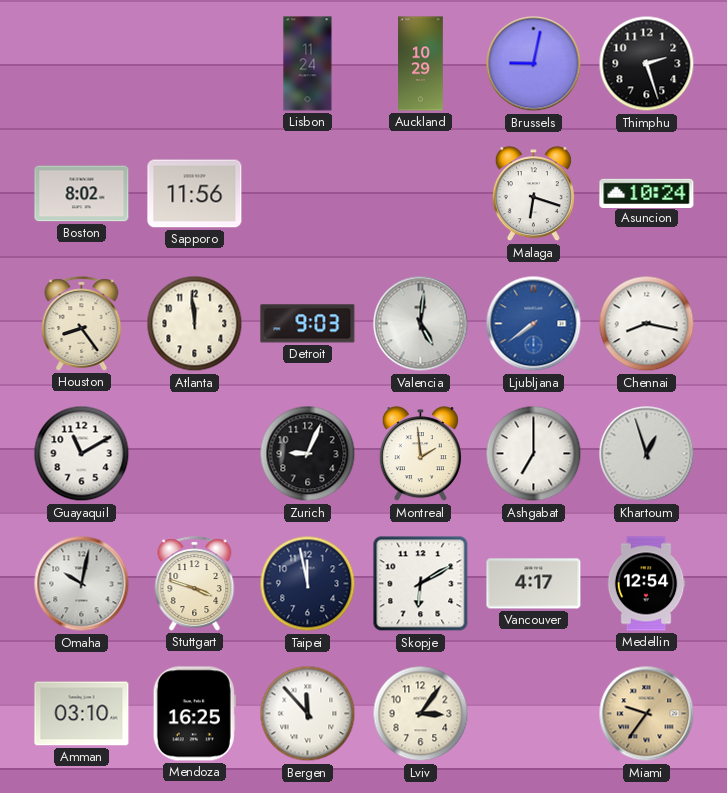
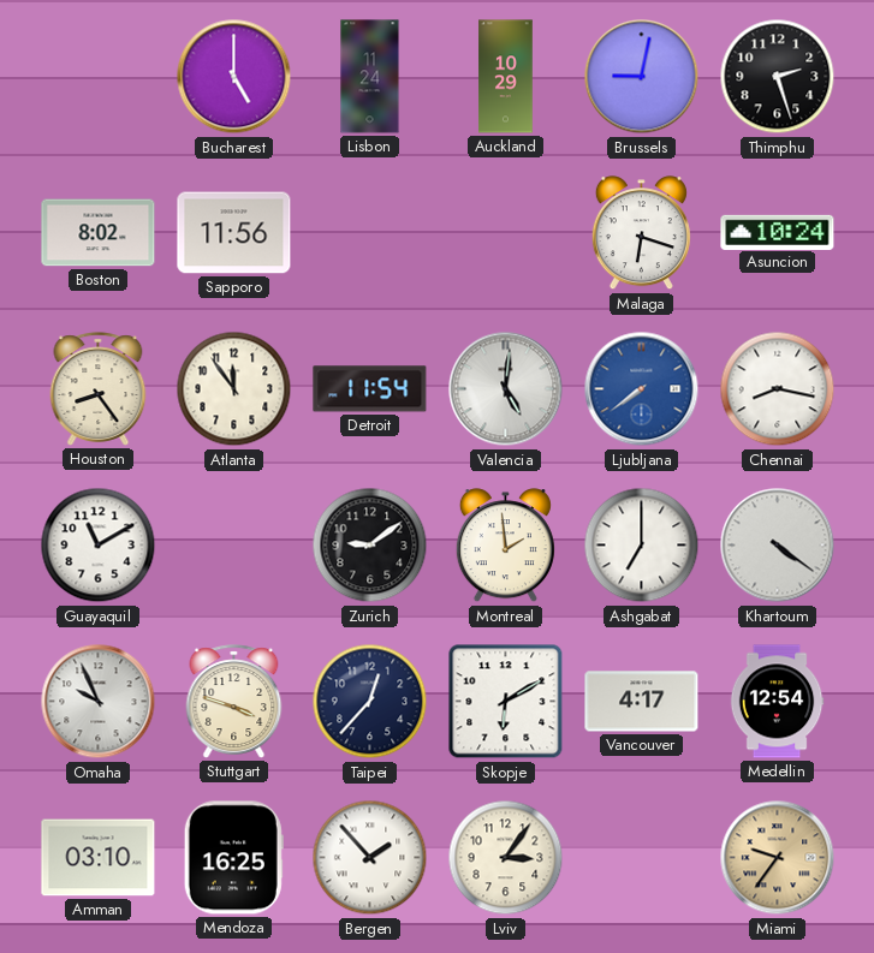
Bucharest: none -> 5:00 (234, 77)
Atlanta: 11:59 -> 11:54 (234, 389)
Detroit: 9:03 -> 11:54 (370, 389)
Zurich: 9:04 -> 9:09 (370, 546)
Khartoum: 12:57 -> 4:21 (778, 546)
Omaha: 10:02 -> 9:56 (99, 702)
Taipei: 11:58 -> 12:37 (370, 702)
Bergen: 11:53 -> 1:53 (370, 858)
